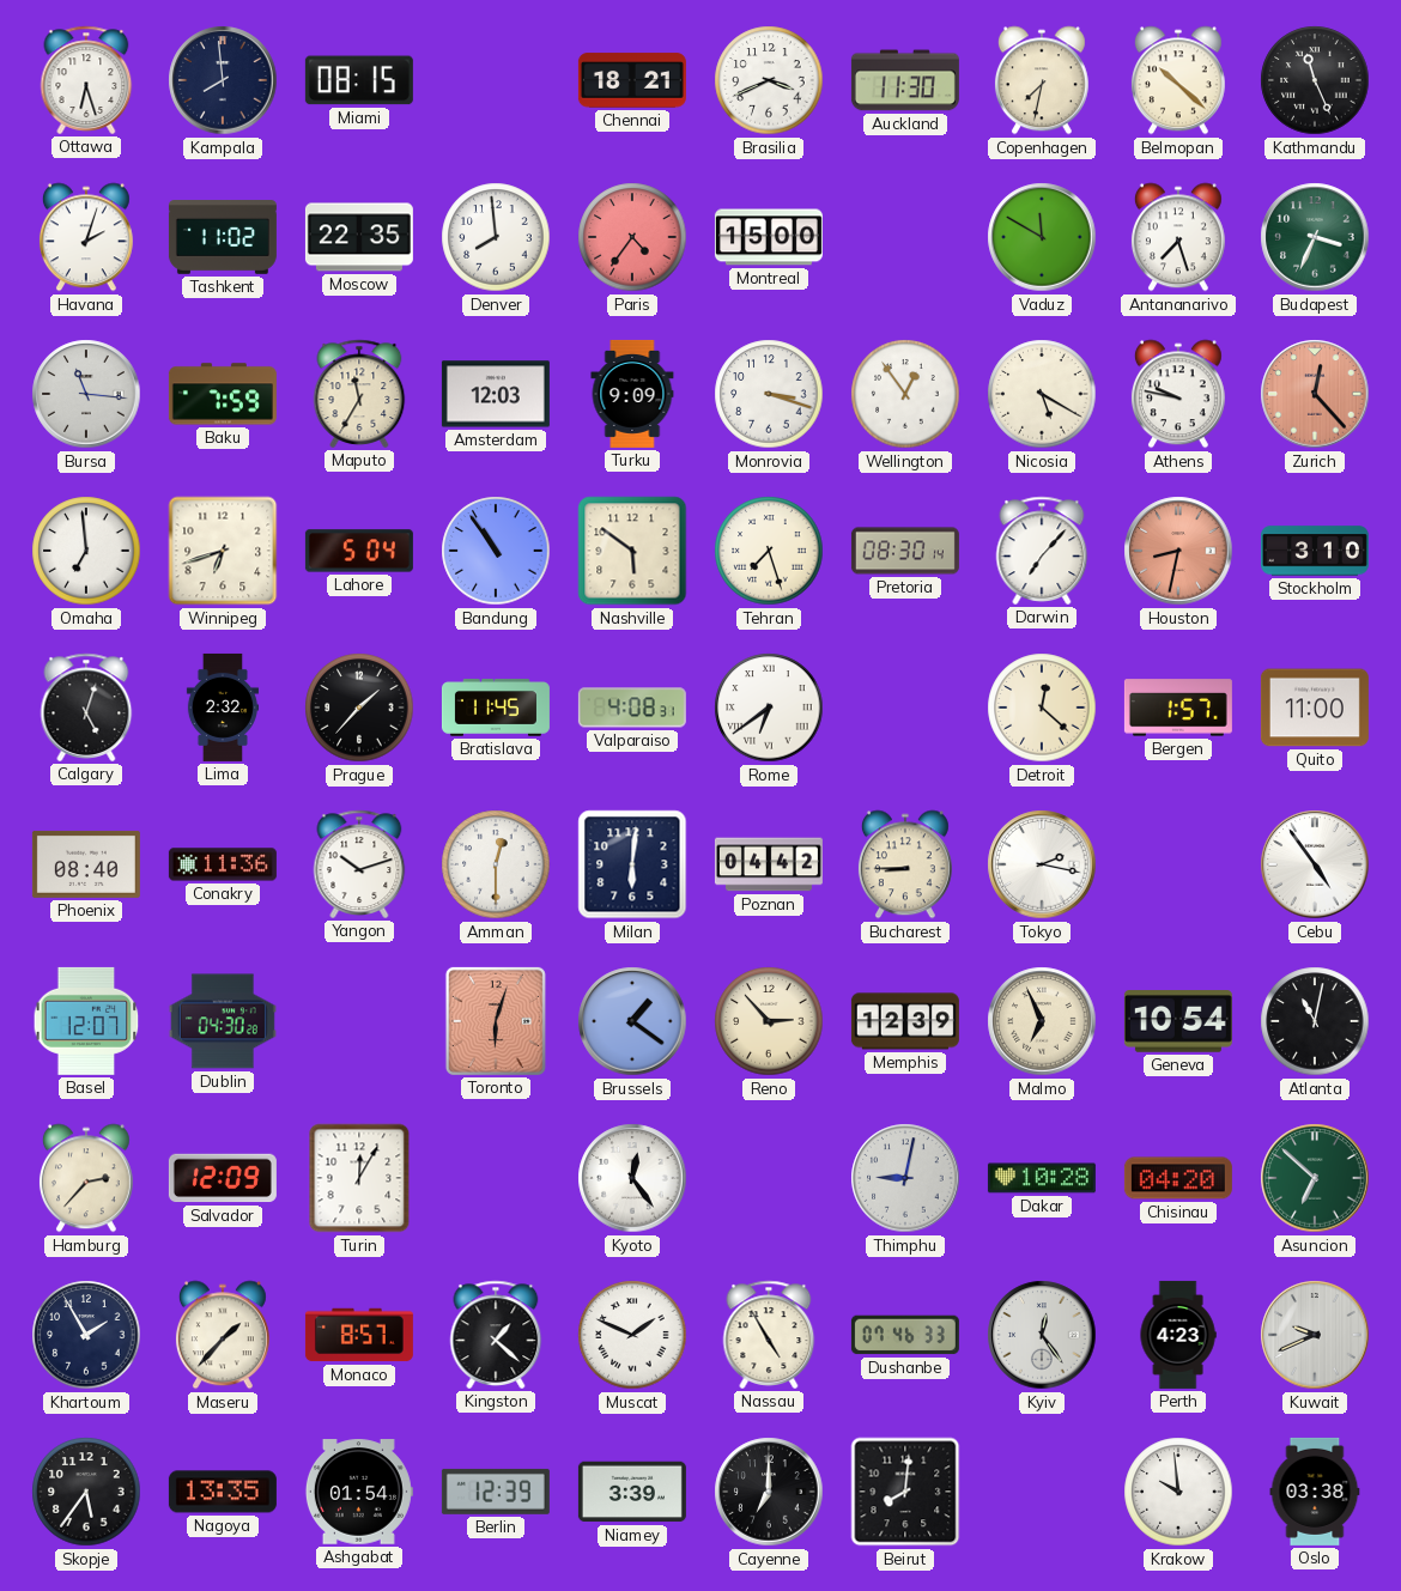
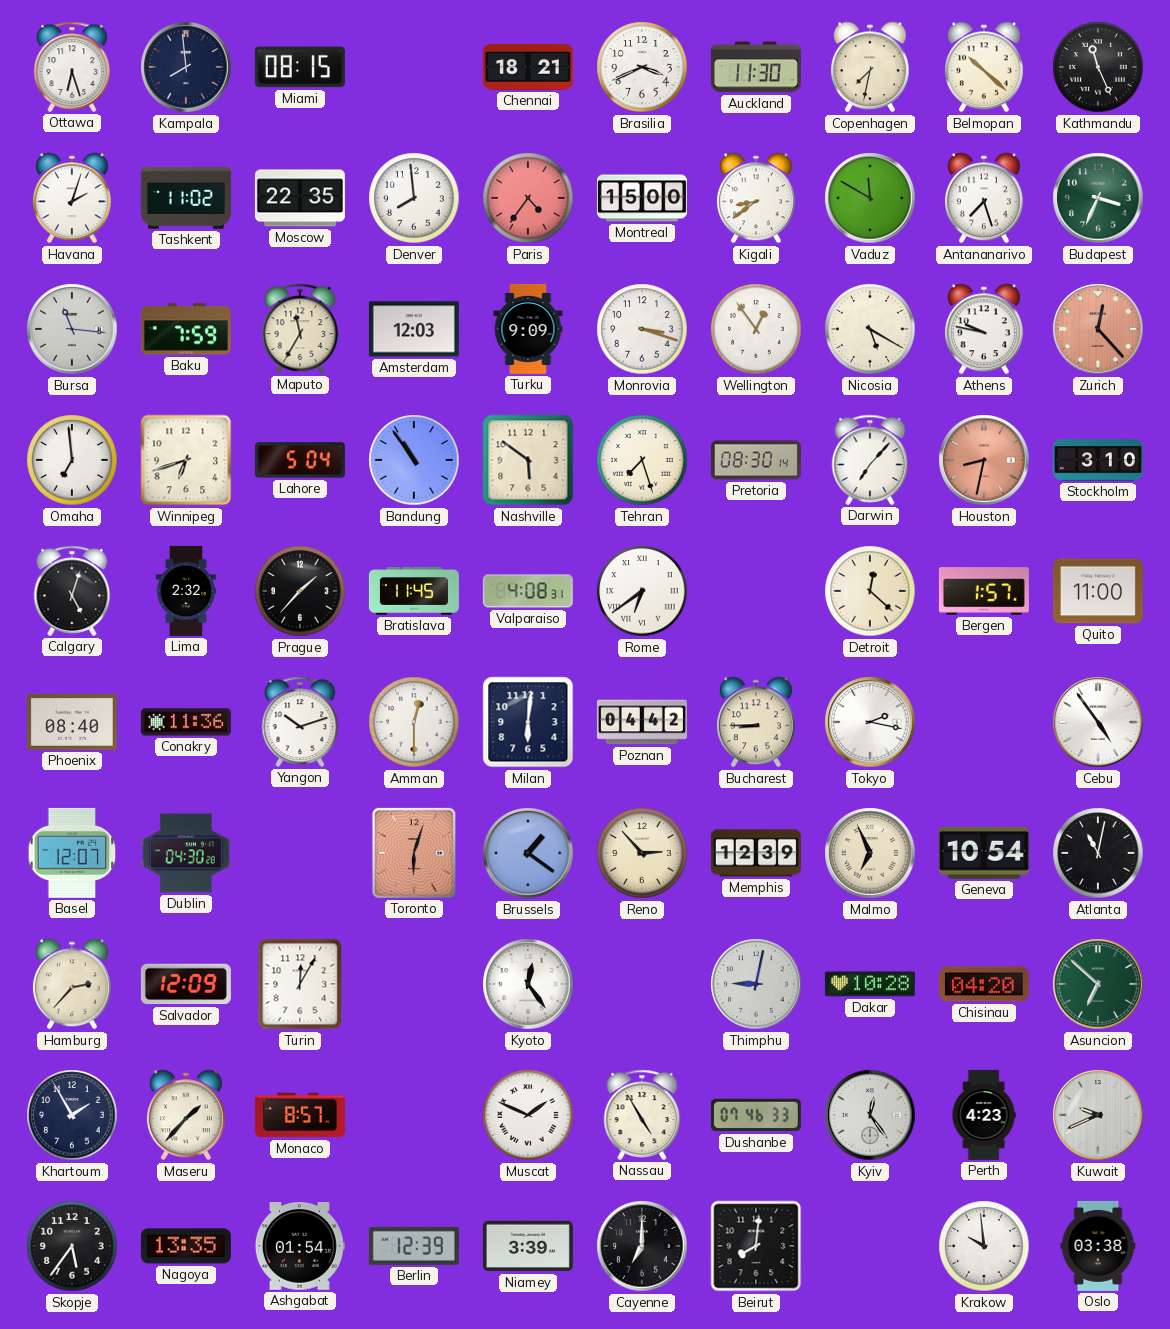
Kigali: none -> 8:39 (756, 198)
Kingston: 1:22 -> none (496, 1335)
